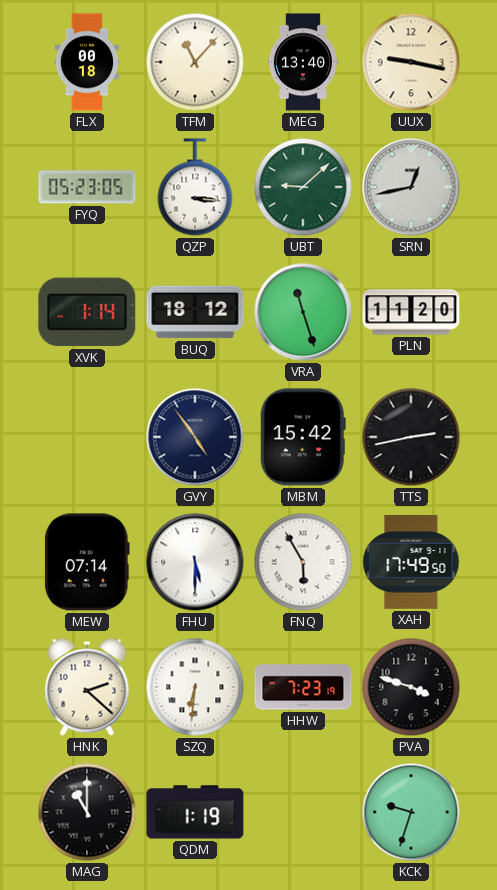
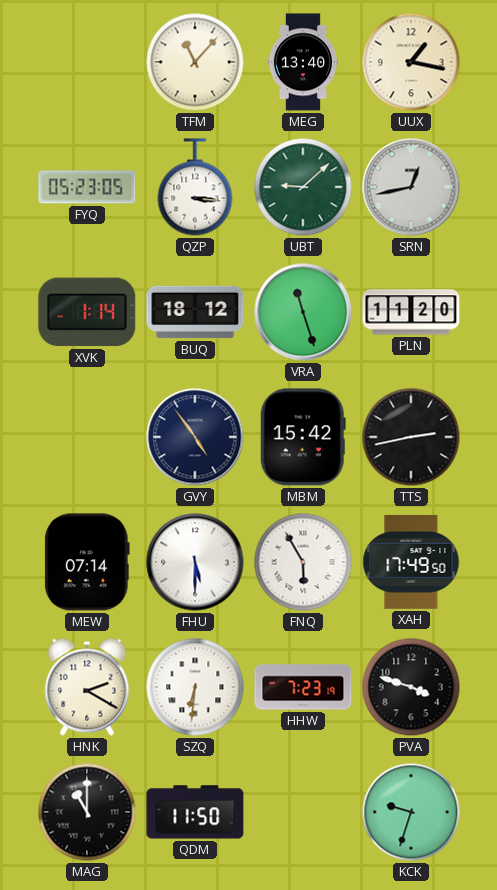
FLX: 00:18 -> none (87, 62)
UUX: 9:17 -> 1:17 (411, 62)
HNK: 2:22 -> 2:20 (87, 687)
QDM: 1:19 -> 11:50 (195, 812)
